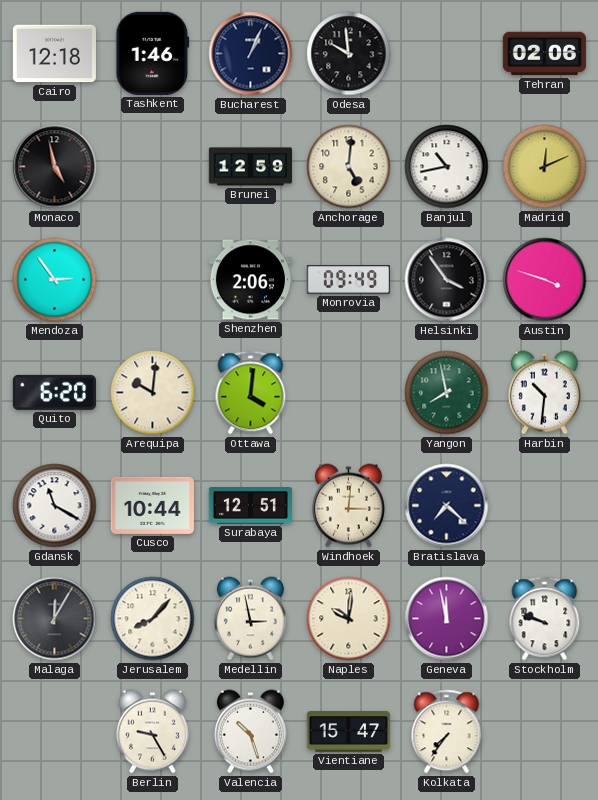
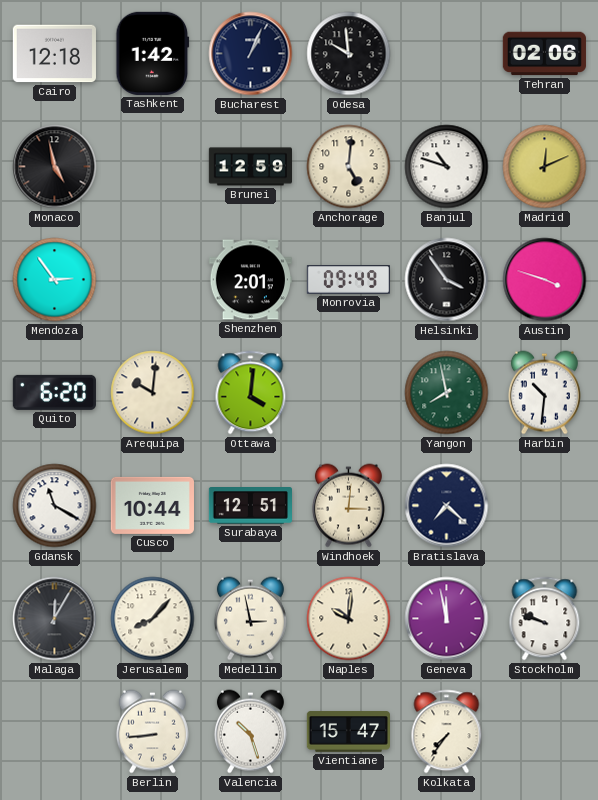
Tashkent: 1:46 -> 1:42 (153, 53)
Banjul: 10:43 -> 10:48 (447, 167)
Shenzhen: 2:06 -> 2:01 (250, 280)
Berlin: 9:25 -> 8:44 (152, 732)
